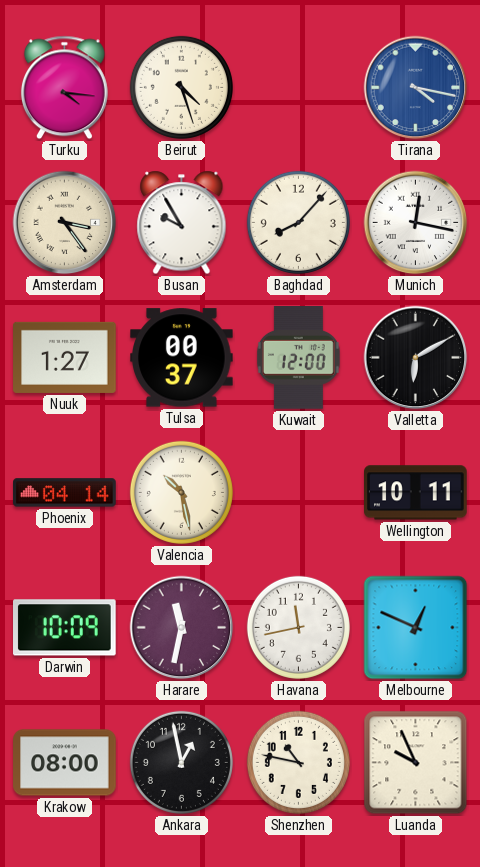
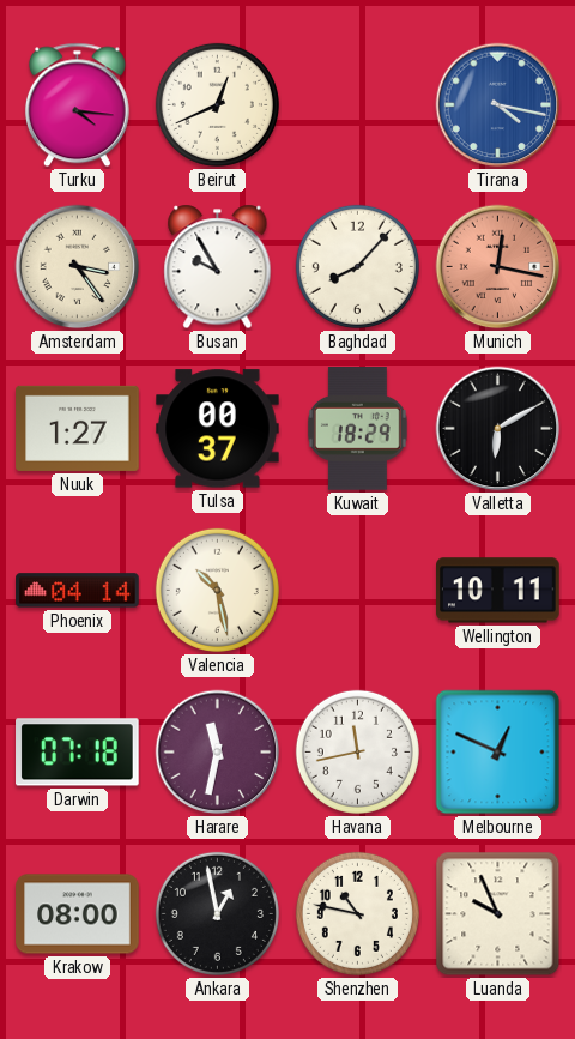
Beirut: 4:27 -> 12:41 (217, 104)
Munich dial: white -> salmon (498, 267)
Kuwait: 12:00 -> 18:29 (357, 429)
Darwin: 10:09 -> 07:18 (78, 753)
